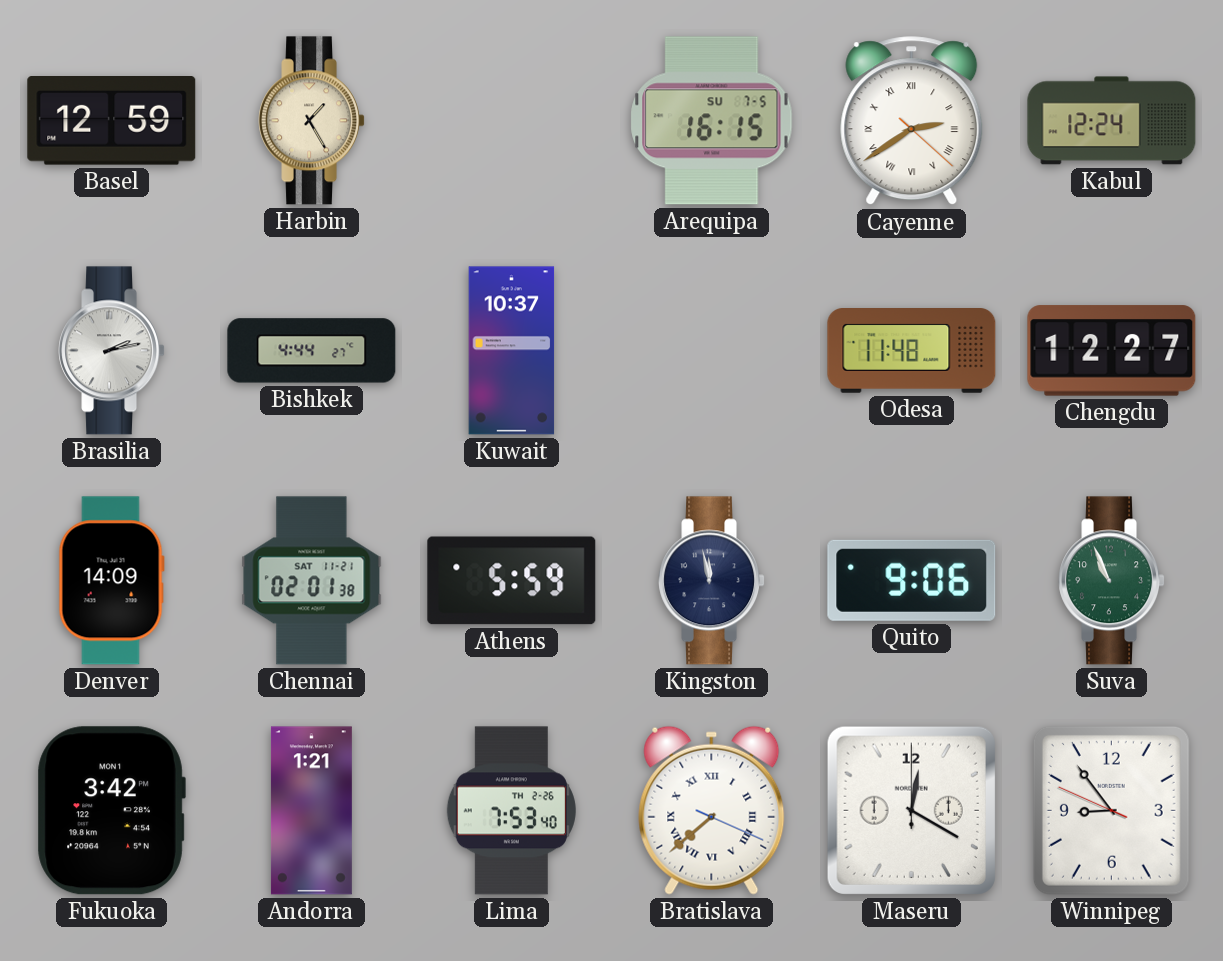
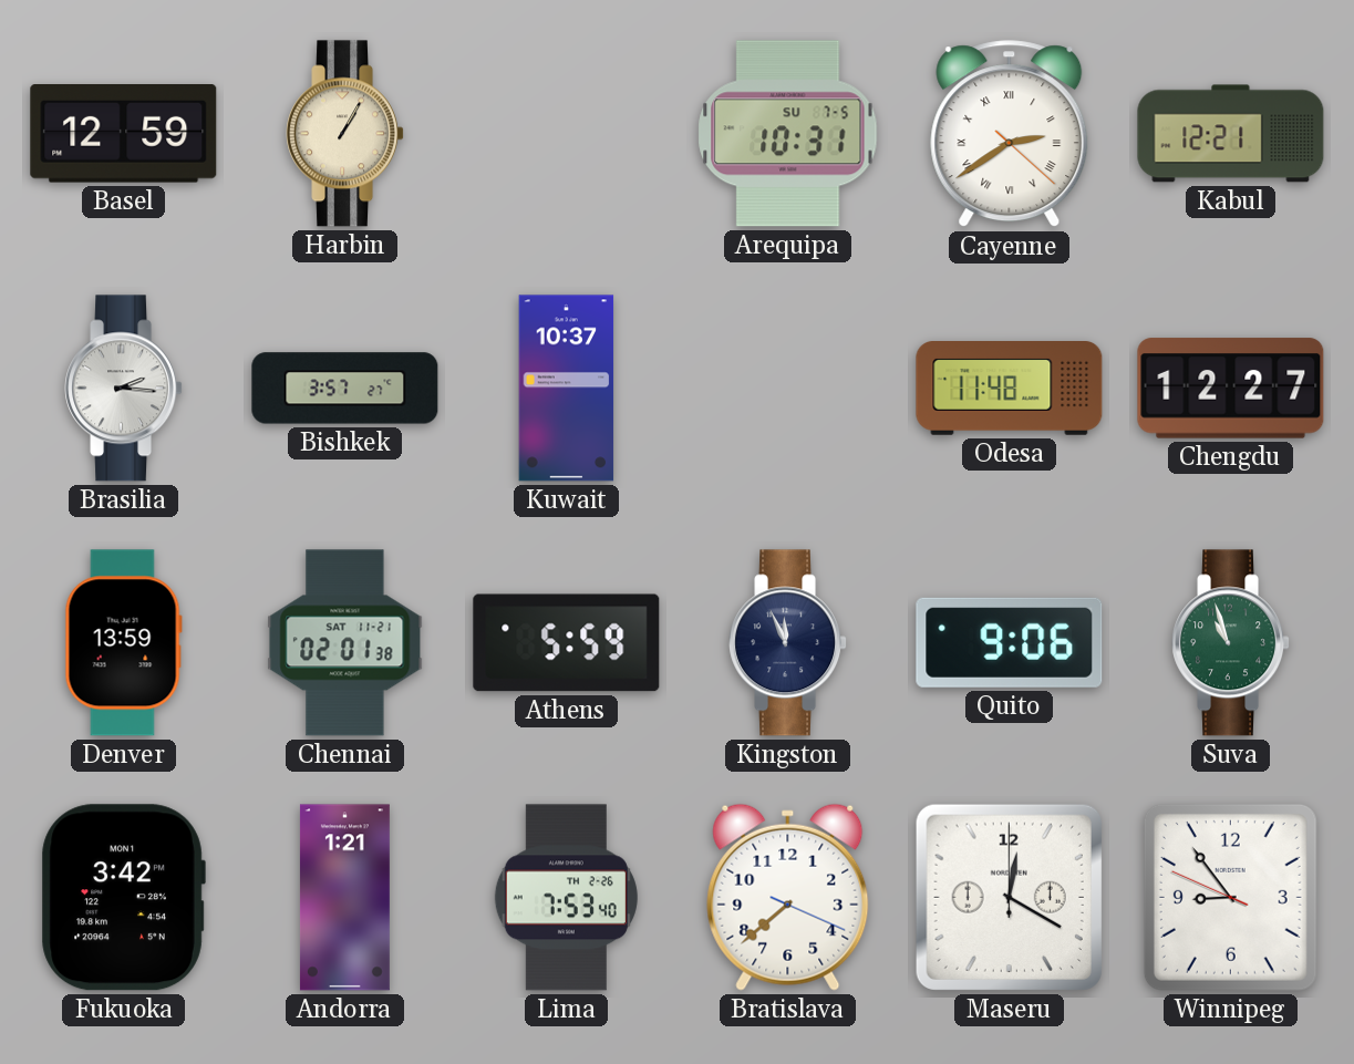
Harbin: 1:25 -> 1:05 (345, 134)
Arequipa: 16:15 -> 10:31 (788, 134)
Kabul: 12:24 -> 12:21 (1231, 134)
Brasilia: 2:13 -> 2:16 (124, 389)
Bishkek: 4:44 -> 3:57 (345, 389)
Denver: 14:09 -> 13:59 (123, 643)
Kingston: 11:58 -> 11:56 (788, 643)
Suva: 10:56 -> 10:57 (1231, 643)
Bratislava numerals: Roman -> Arabic (788, 897)
